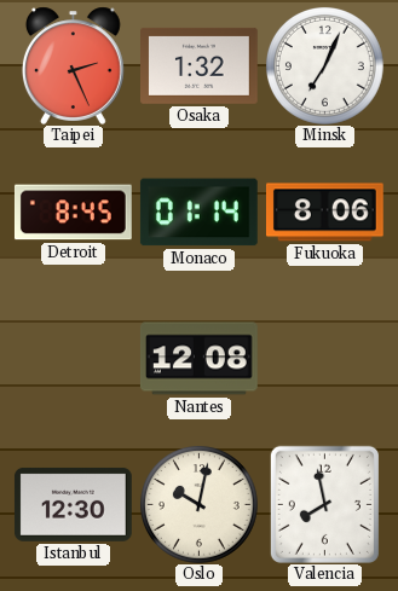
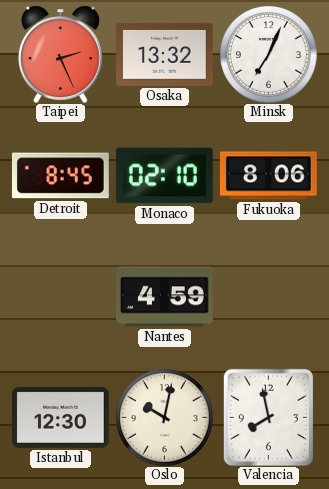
Osaka: 1:32 -> 13:32 (165, 54)
Monaco: 01:14 -> 02:10 (164, 176)
Nantes: 12:08 -> 4:59 (164, 297)
